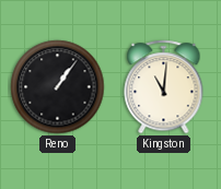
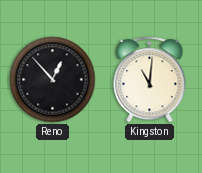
Reno: 1:06 -> 12:53 (53, 80)
